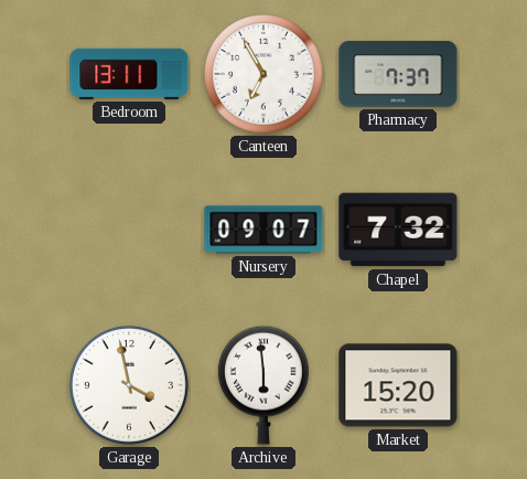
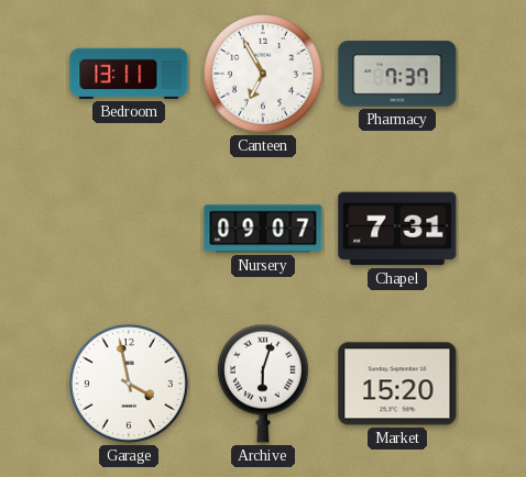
Chapel: 7:32 -> 7:31 (397, 229)
Archive: 5:59 -> 6:03 (263, 384)
